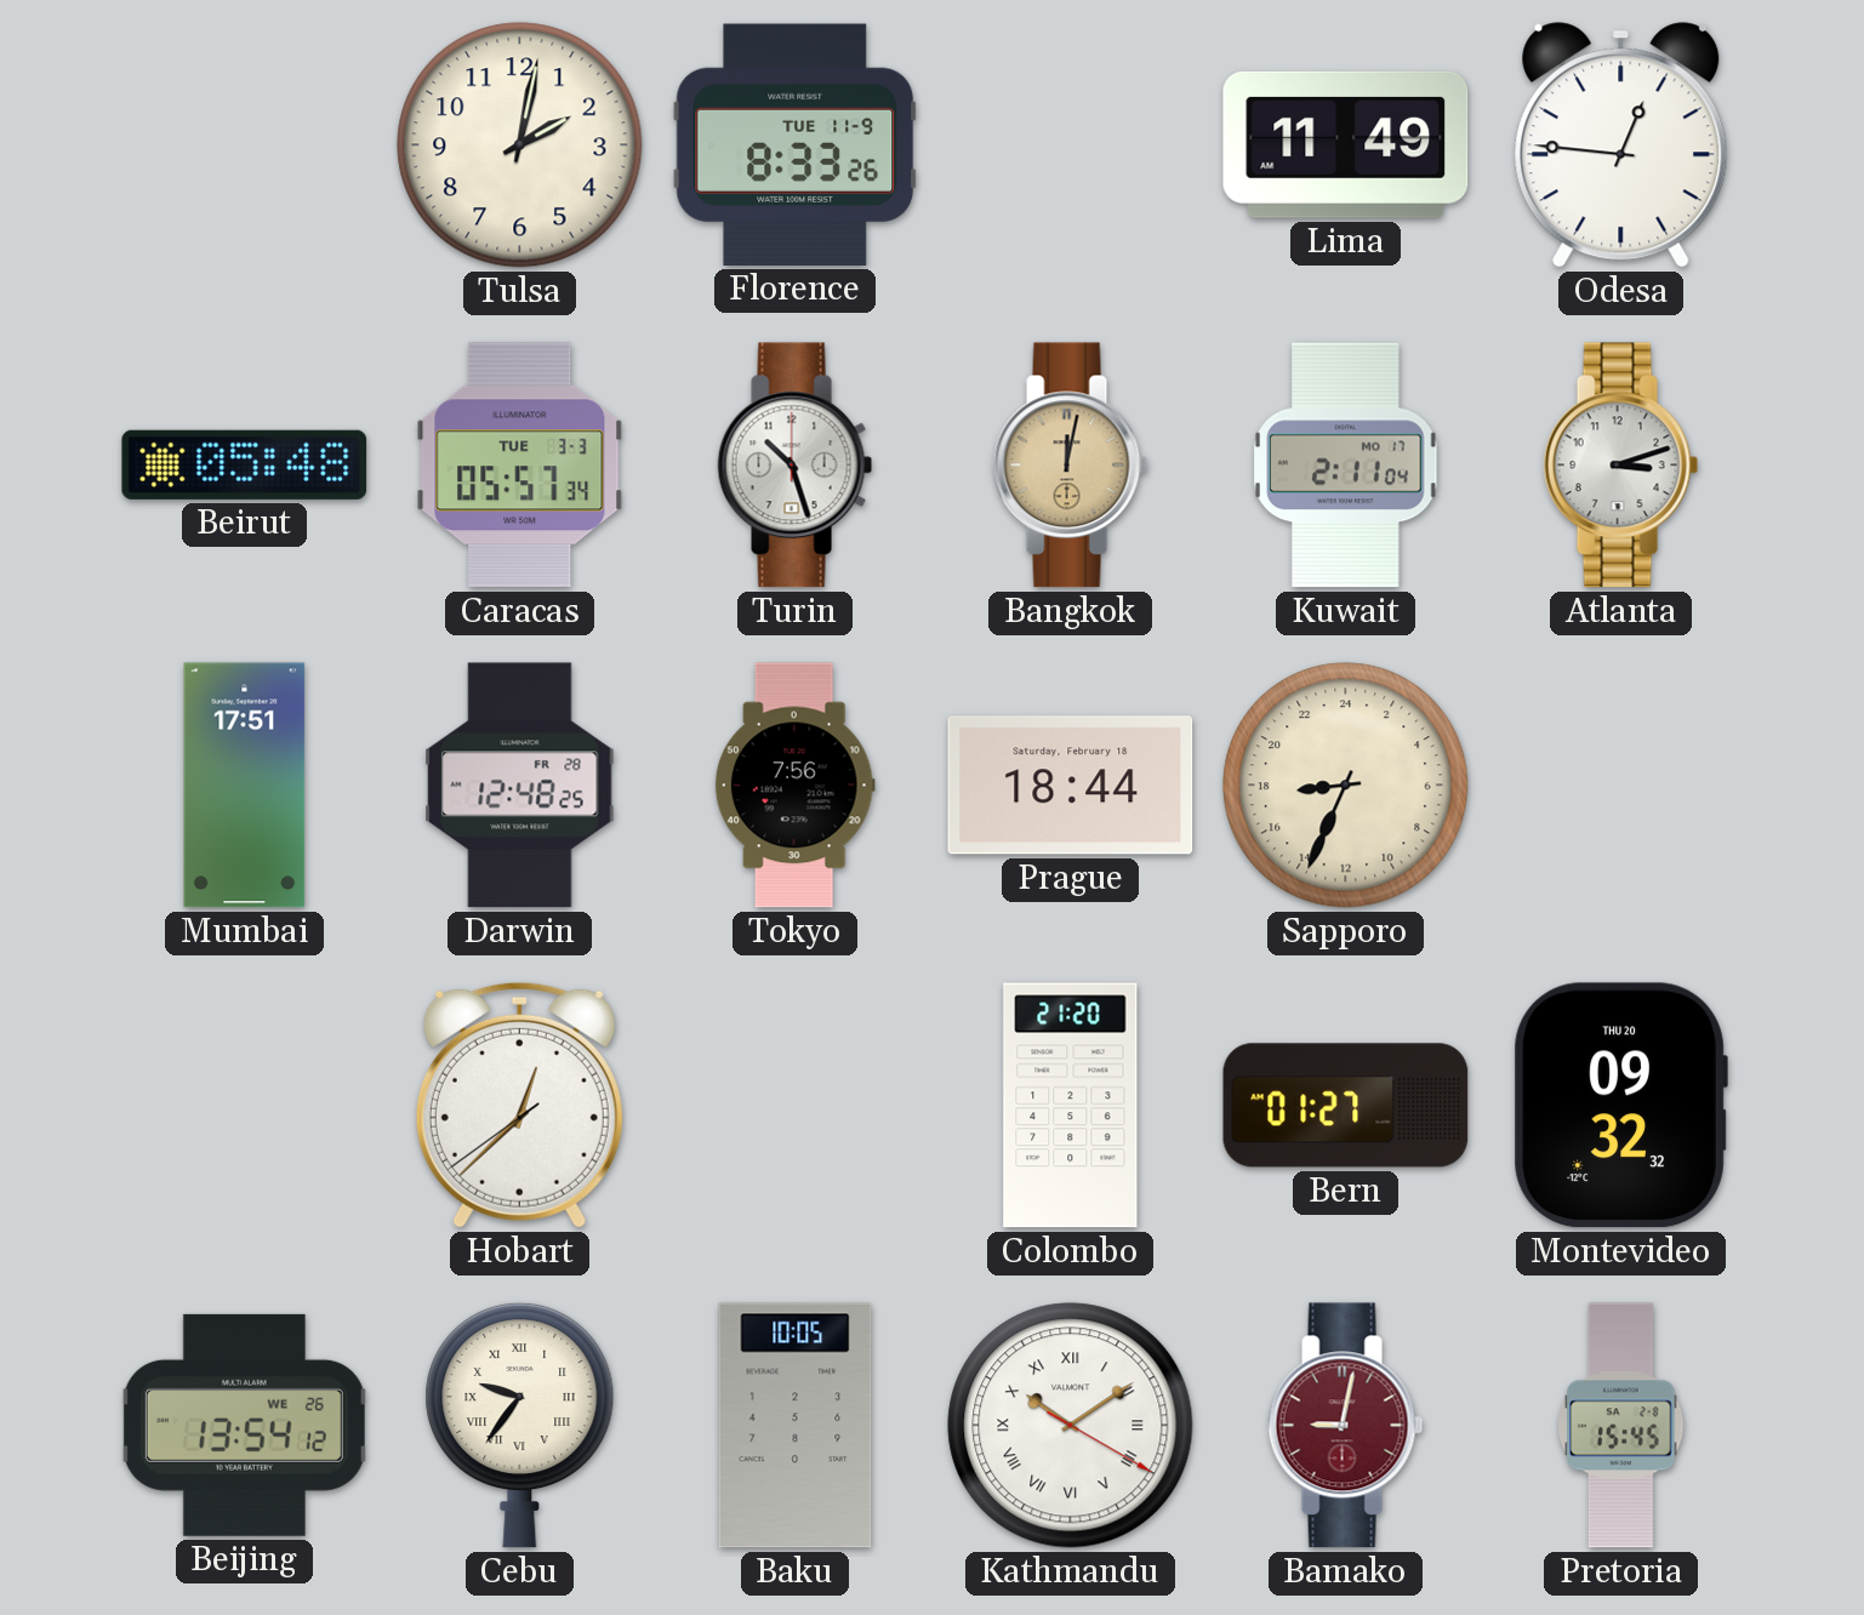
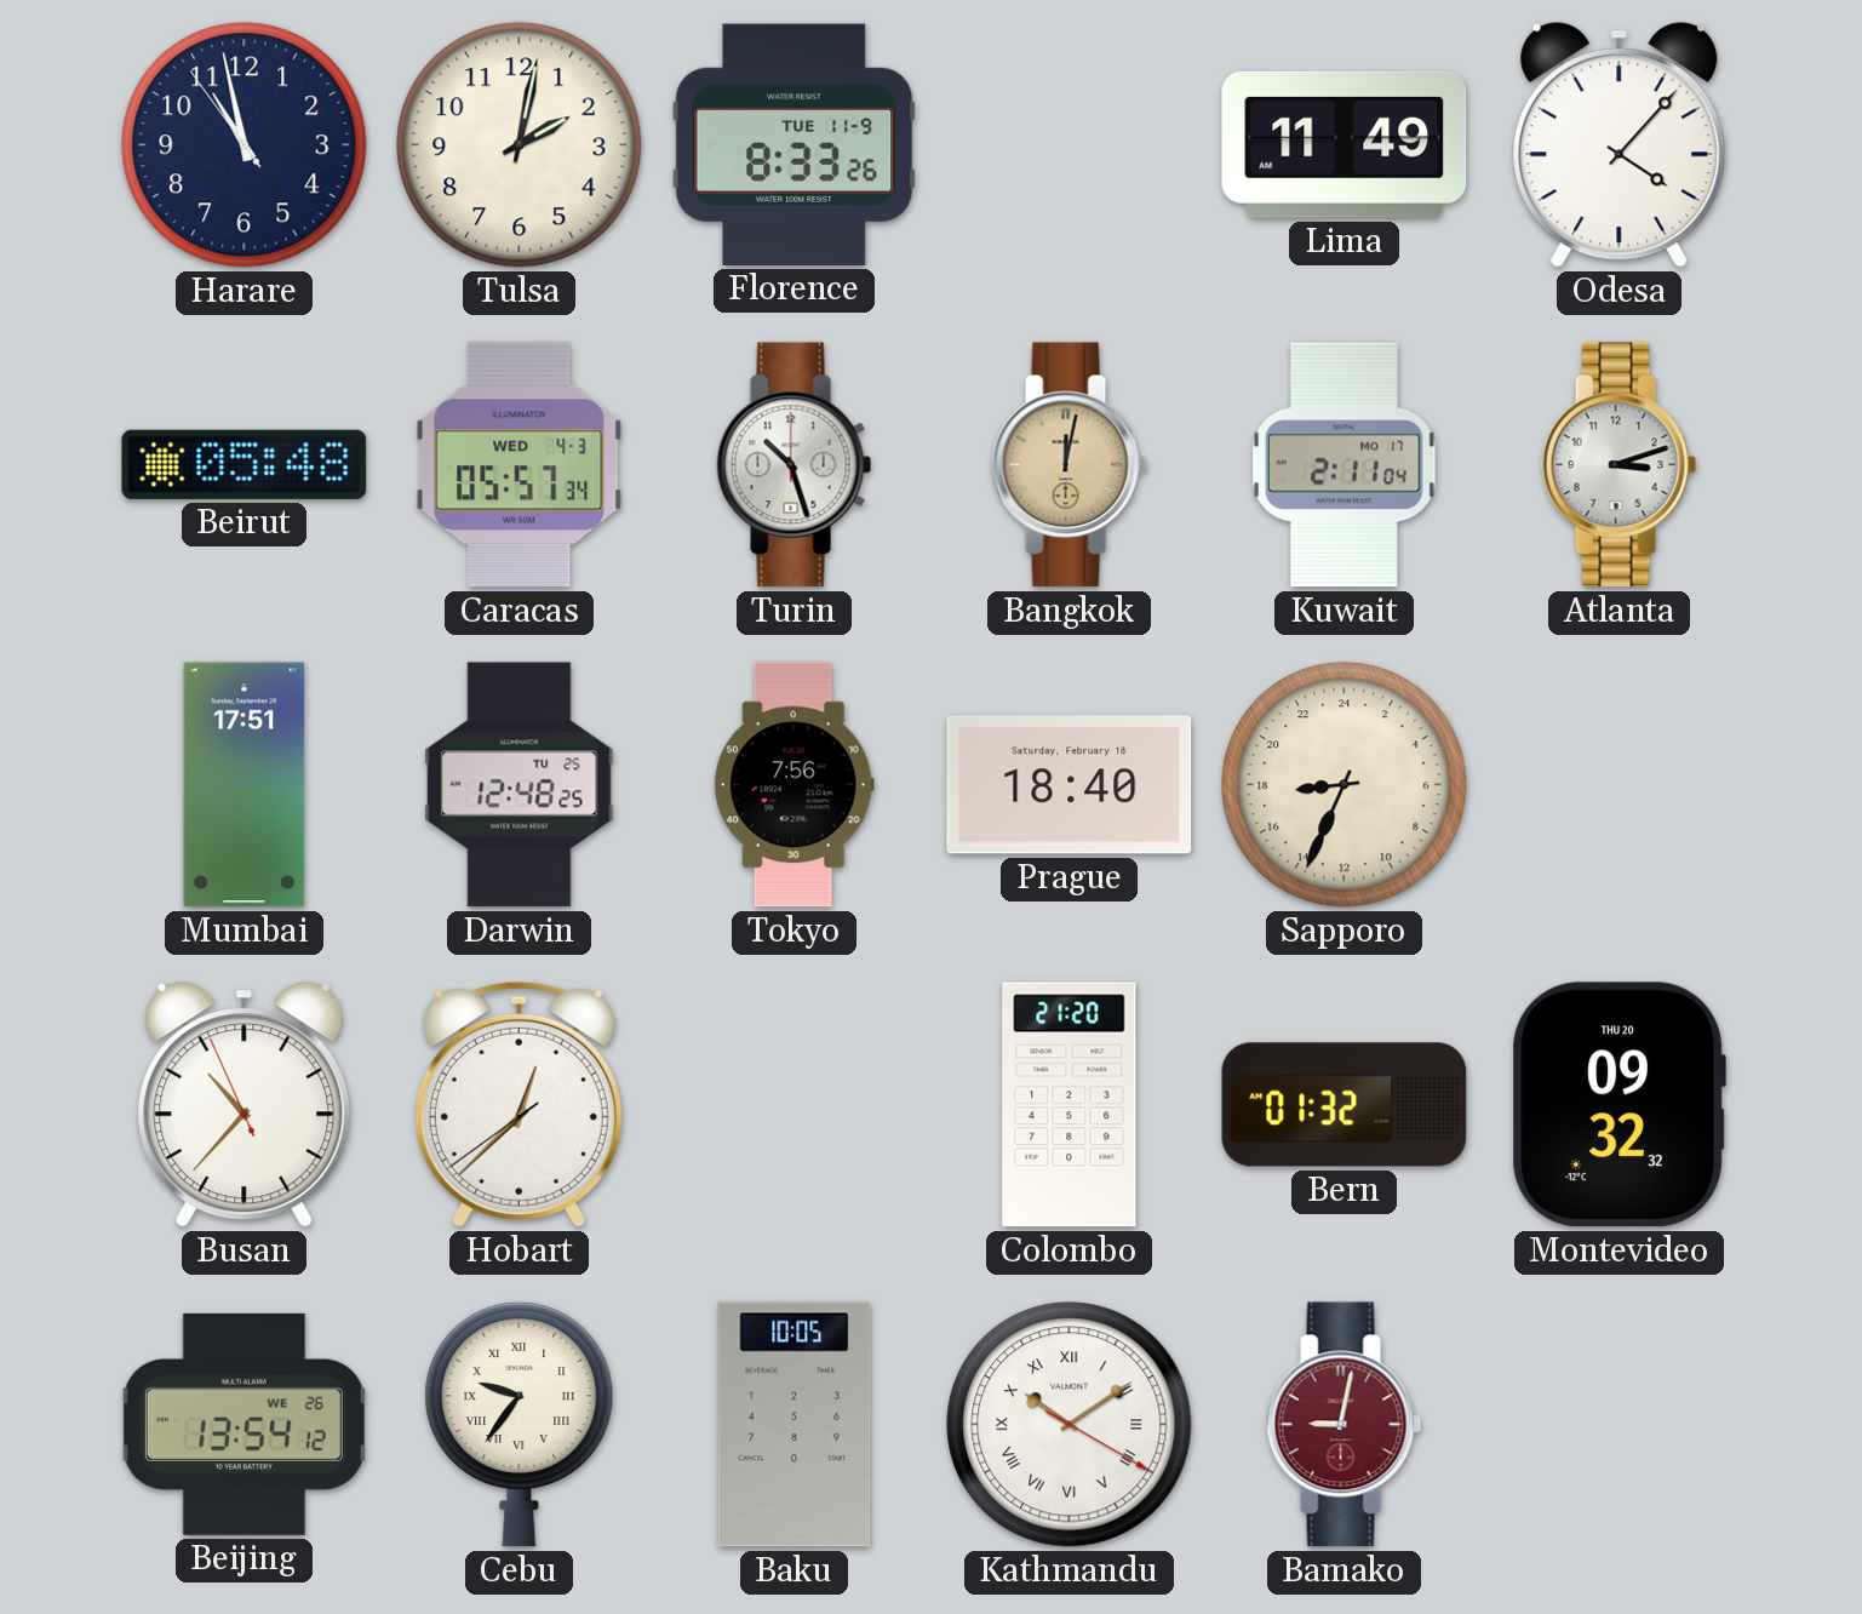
Harare: none -> 10:57 (245, 145)
Odesa: 12:46 -> 4:07 (1620, 145)
Caracas date: TUE 3-3 -> WED 4-3 (520, 465)
Darwin date: FR 28 -> TU 25 (520, 785)
Prague: 18:44 -> 18:40 (1070, 785)
Busan: none -> 10:36 (245, 1105)
Bern: 01:27 -> 01:32 (1345, 1105)
Pretoria: 15:45 -> none (1621, 1426)
